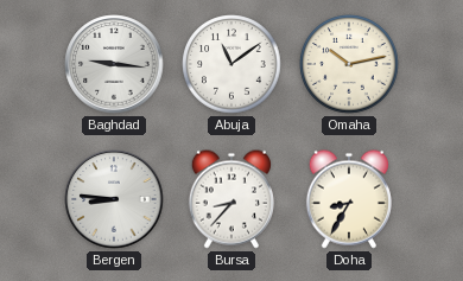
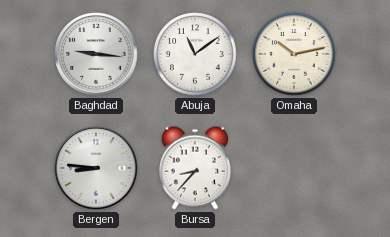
Doha: 8:35 -> none (349, 199)
